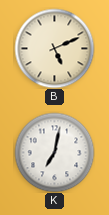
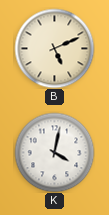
K: 7:02 -> 4:02 (54, 152)
